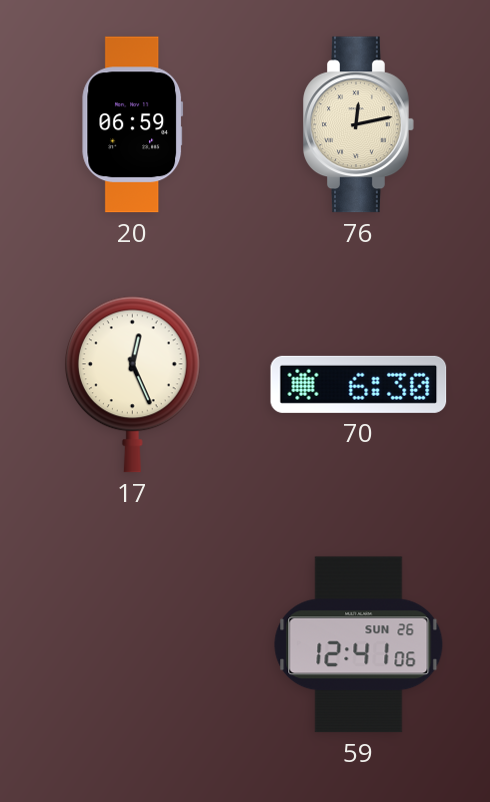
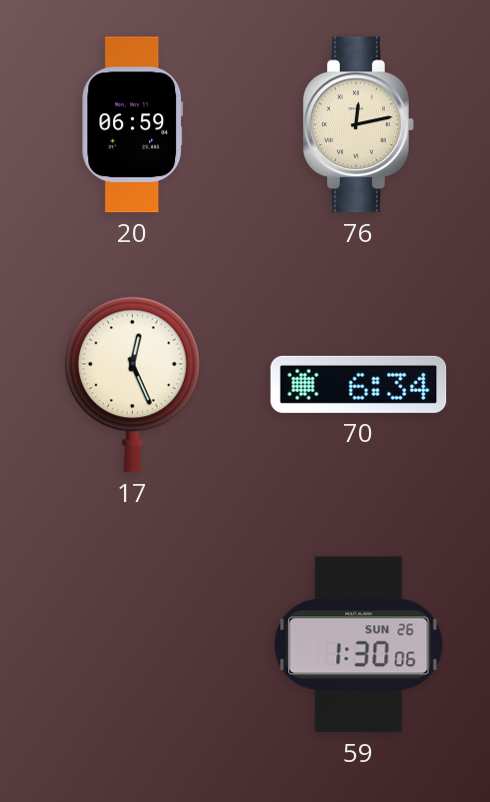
70: 6:30 -> 6:34 (359, 384)
59: 12:41 -> 1:30 (359, 645)
